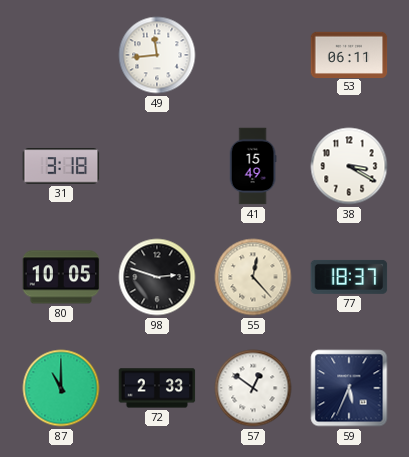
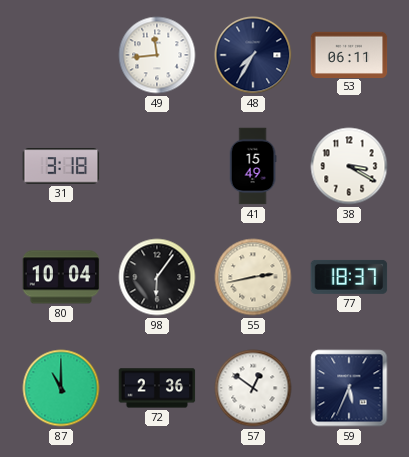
48: none -> 7:35 (253, 55)
80: 10:05 -> 10:04 (61, 277)
98: 2:48 -> 6:06 (157, 277)
55: 12:23 -> 2:43 (253, 277)
72: 2:33 -> 2:36 (157, 388)
